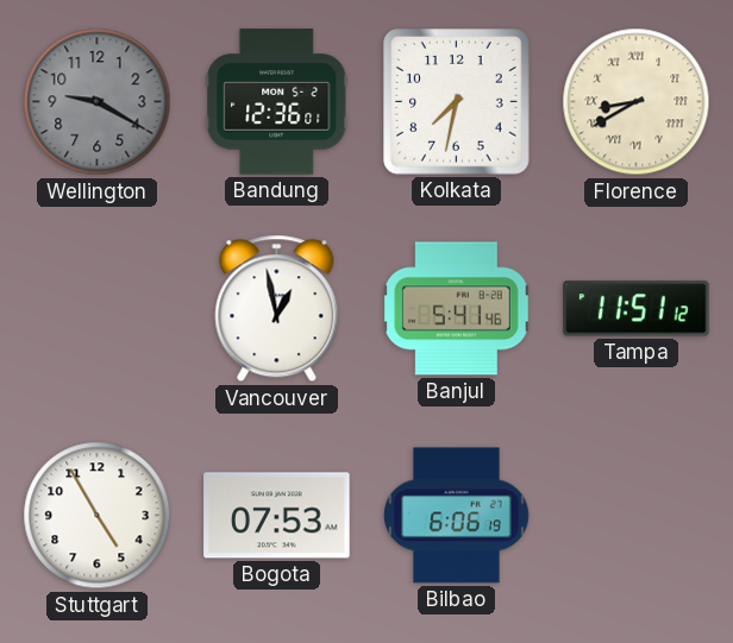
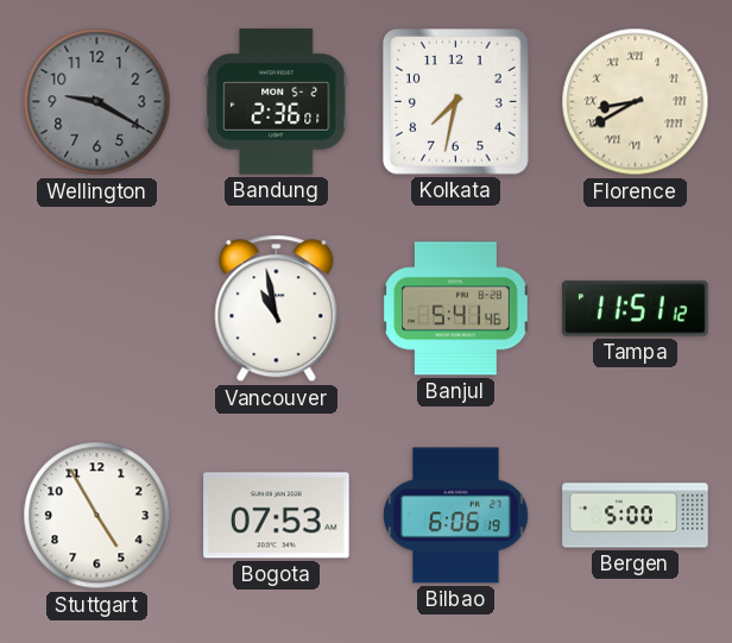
Bandung: 12:36 -> 2:36 (277, 102)
Vancouver: 12:58 -> 10:58 (277, 309)
Bergen: none -> 5:00 (636, 516)
